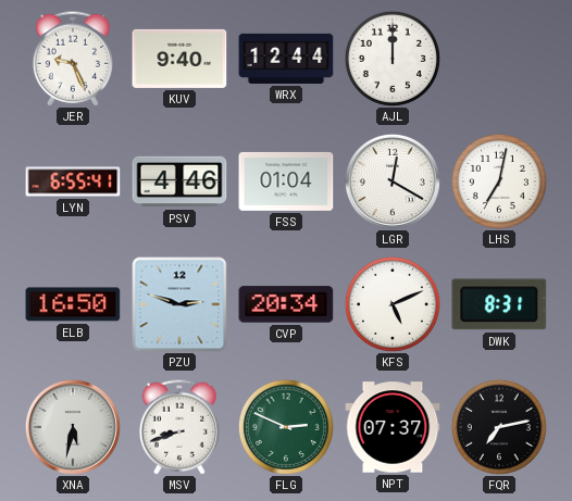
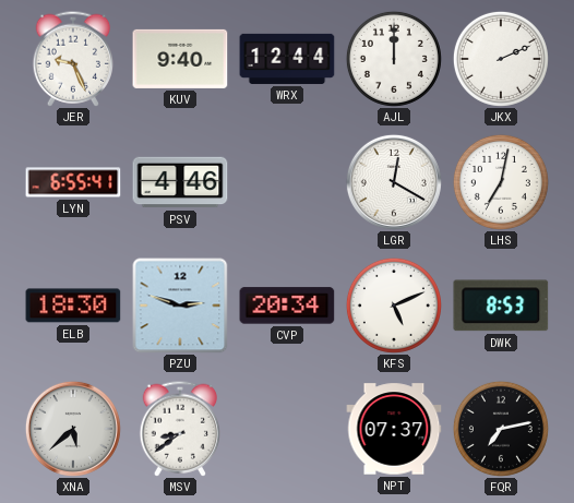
JKX: none -> 2:11 (501, 59)
FSS: 01:04 -> none (286, 181)
ELB: 16:50 -> 18:30 (73, 306)
DWK: 8:31 -> 8:53 (501, 306)
XNA: 5:32 -> 5:38 (73, 429)
MSV: 8:42 -> 8:39 (179, 429)
FLG: 2:49 -> none (286, 427)
